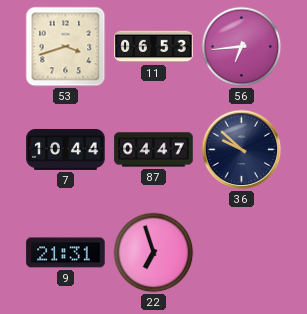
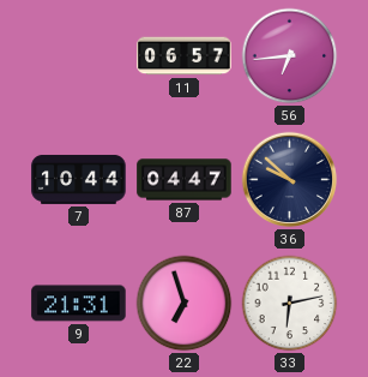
53: 3:42 -> none (66, 47)
11: 06:53 -> 06:57 (185, 56)
33: none -> 6:13 (290, 304)
